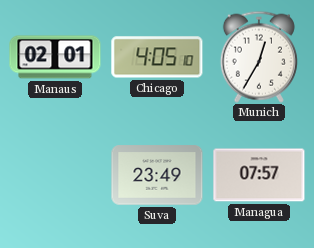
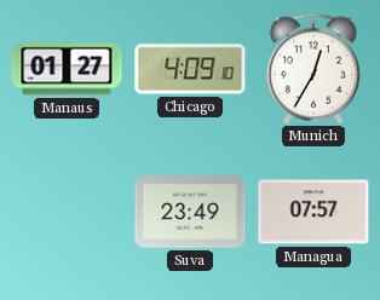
Manaus: 02:01 -> 01:27 (67, 69)
Chicago: 4:05 -> 4:09 (190, 69)
